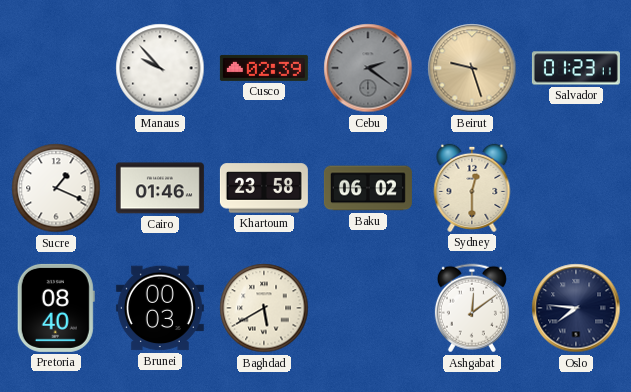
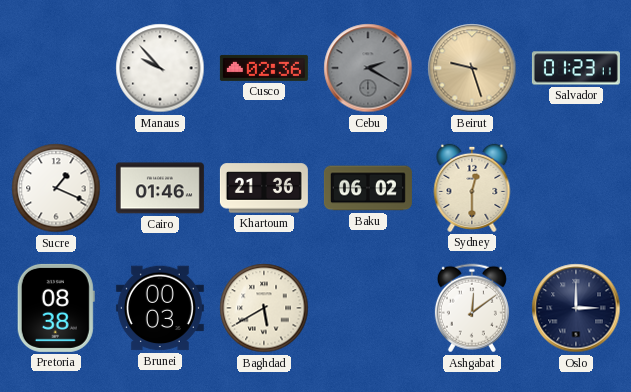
Cusco: 02:39 -> 02:36 (264, 68)
Cebu: 2:21 -> 2:20 (368, 68)
Khartoum: 23:58 -> 21:36 (264, 188)
Pretoria: 08:40 -> 08:38 (56, 308)
Oslo: 7:46 -> 3:00 (576, 308)
